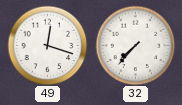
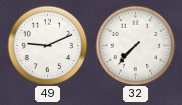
49: 12:18 -> 9:11 (47, 45)
